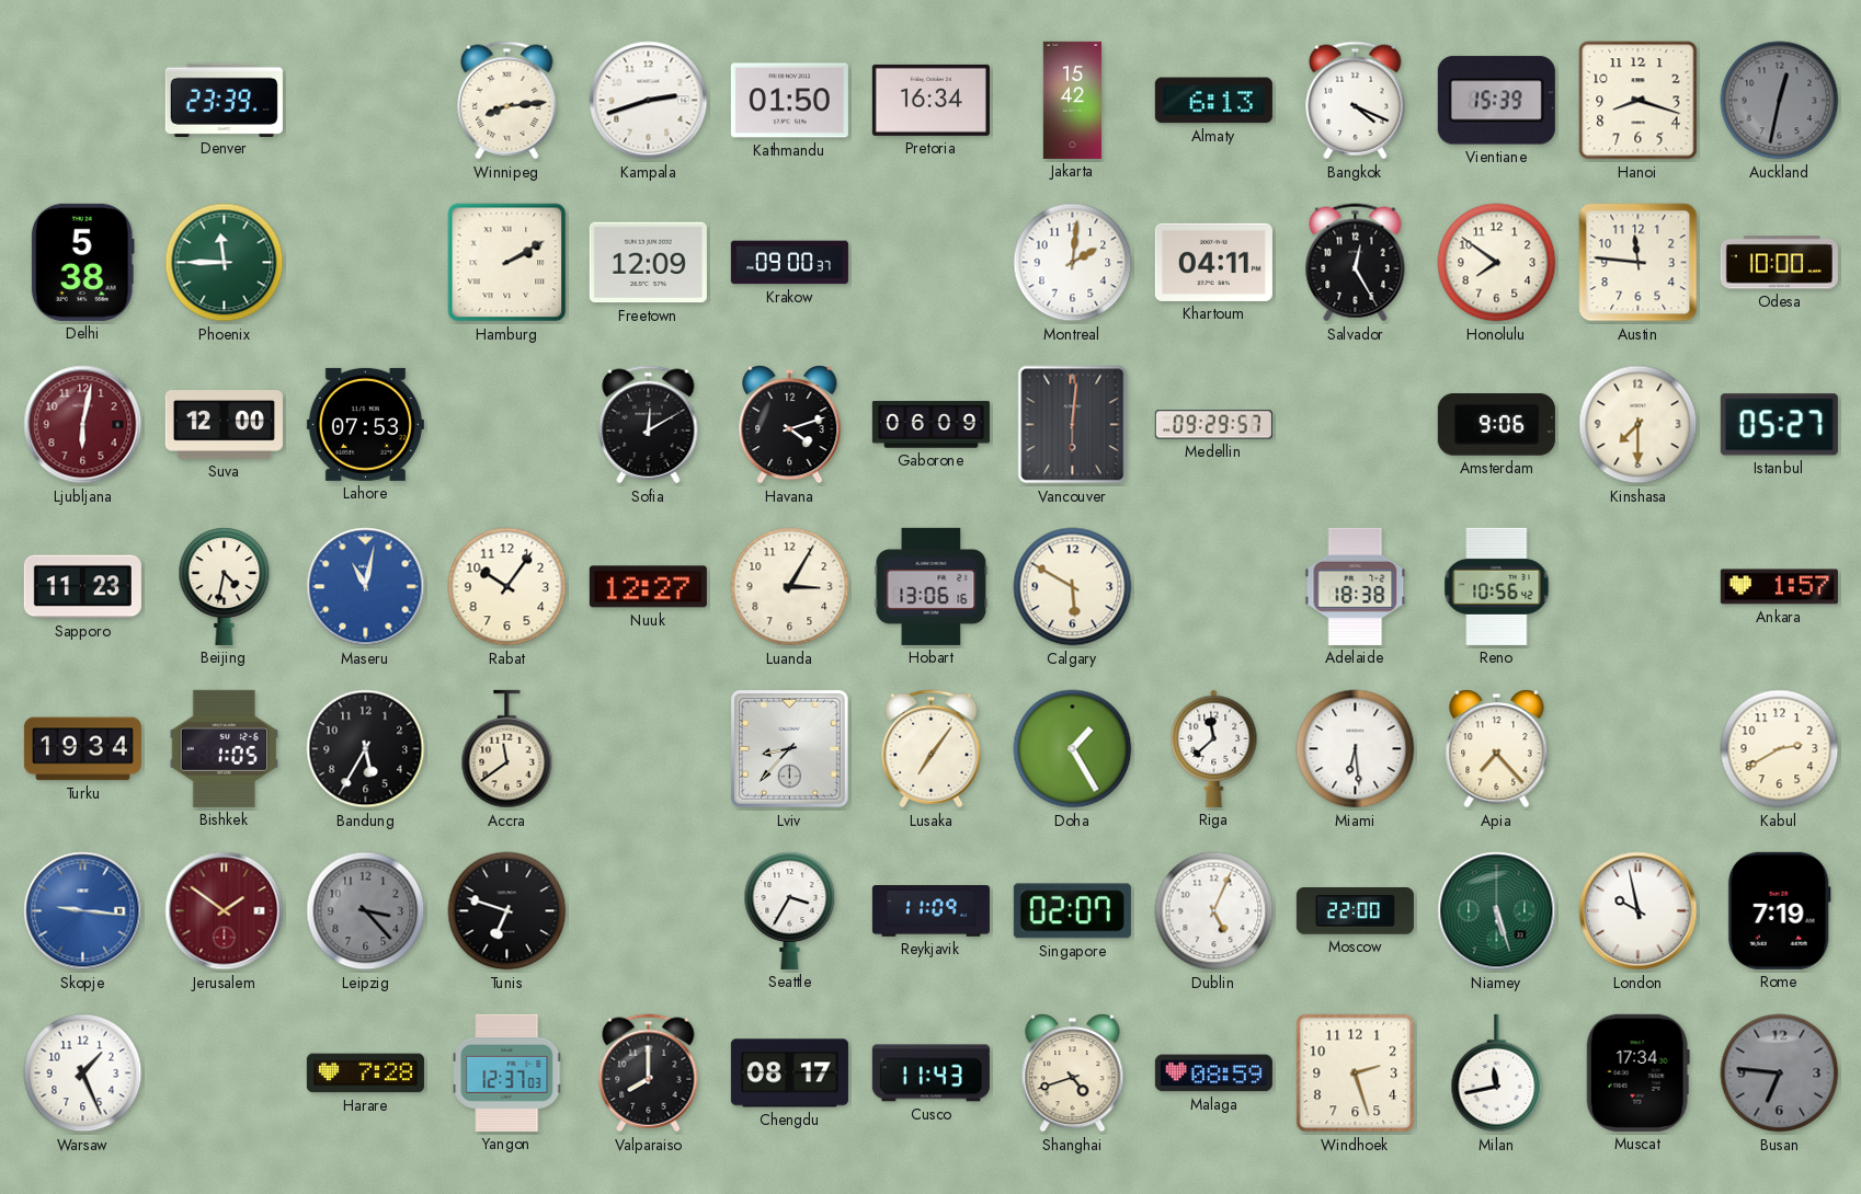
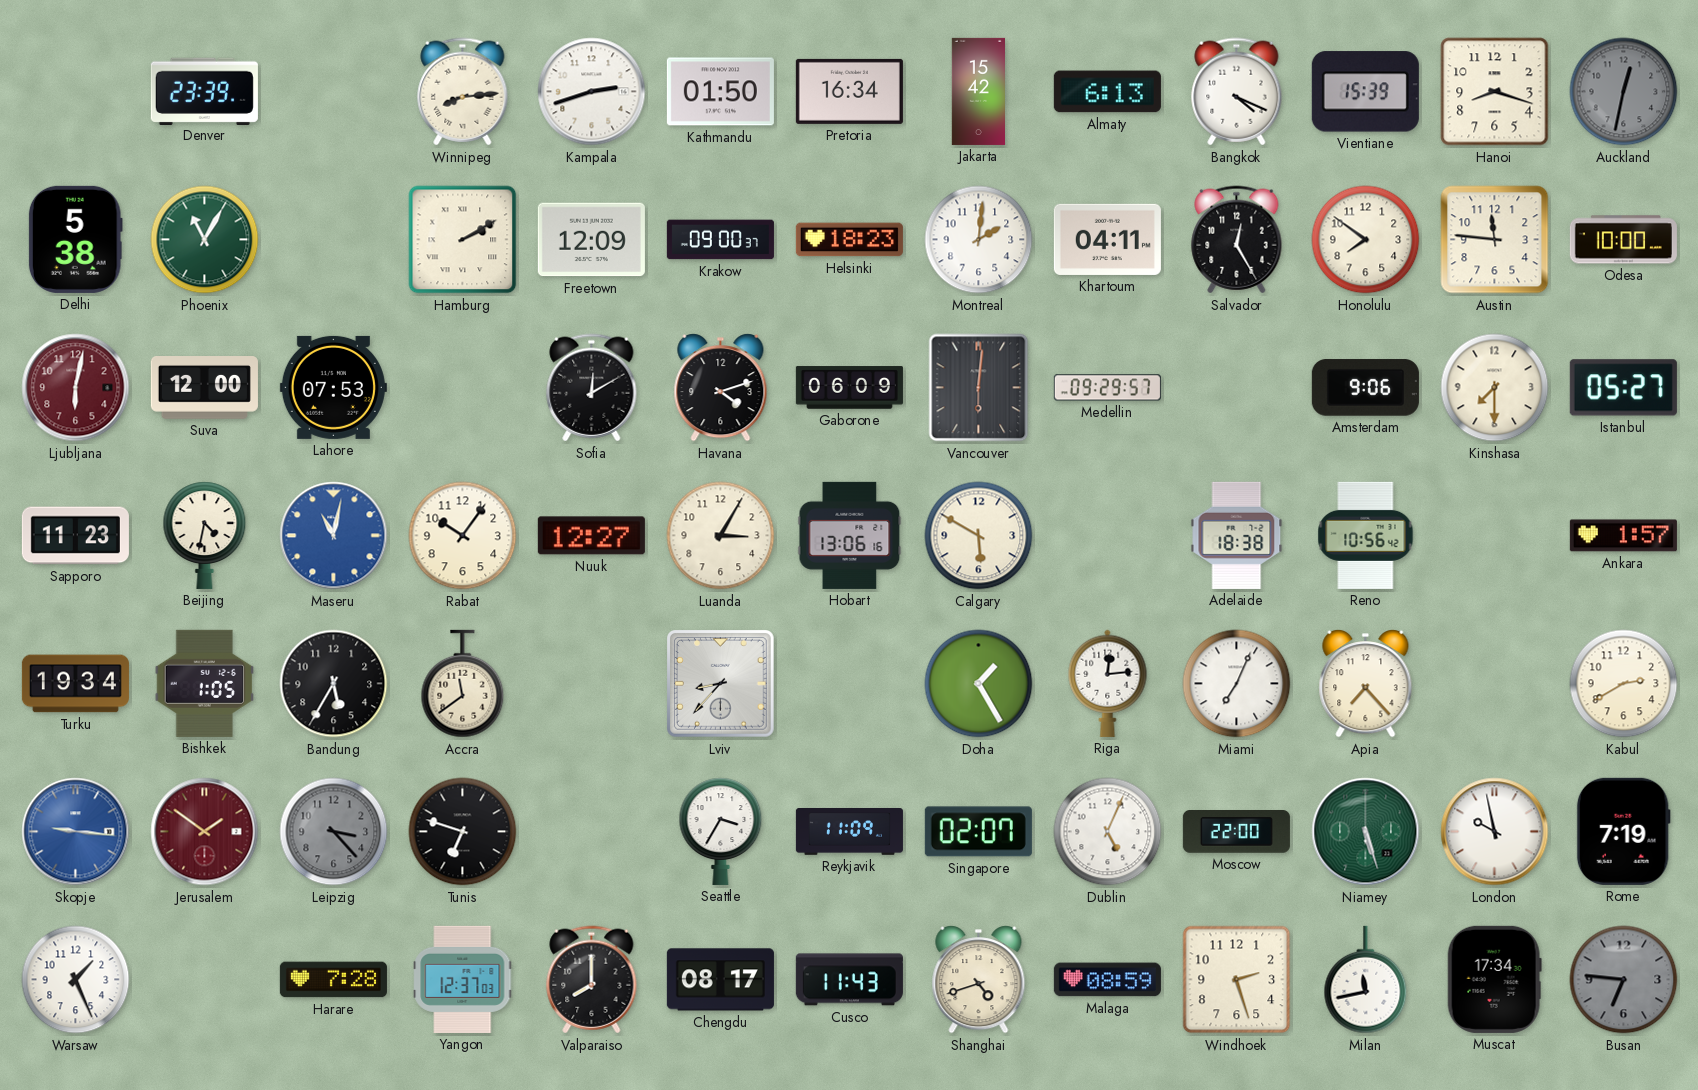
Phoenix: 11:45 -> 11:05 (205, 240)
Helsinki: none -> 18:23 (849, 240)
Lusaka: 7:06 -> none (932, 749)
Riga: 11:38 -> 12:14 (1108, 683)
Miami: 6:29 -> 7:04 (1237, 684)
